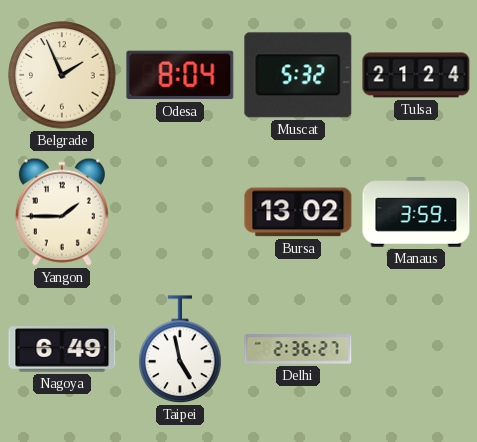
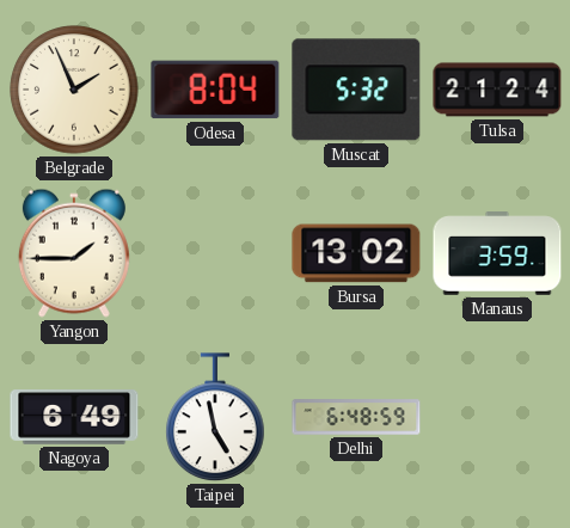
Delhi: 2:36 -> 6:48 (356, 417)
